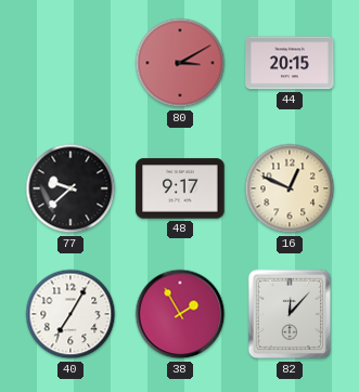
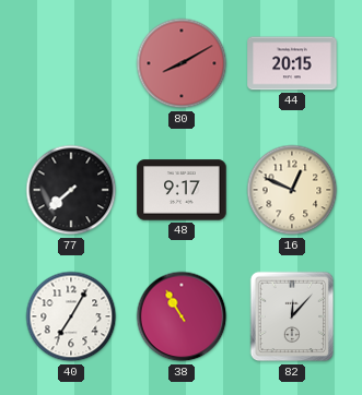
80: 3:10 -> 8:10 (182, 63)
77: 9:38 -> 7:38 (71, 190)
38: 1:55 -> 10:55 (182, 316)
